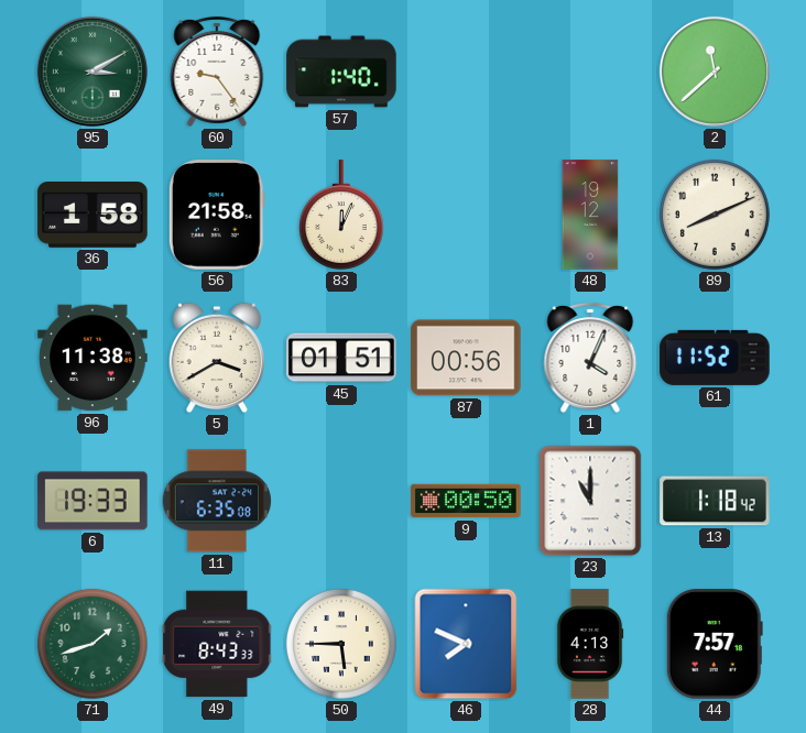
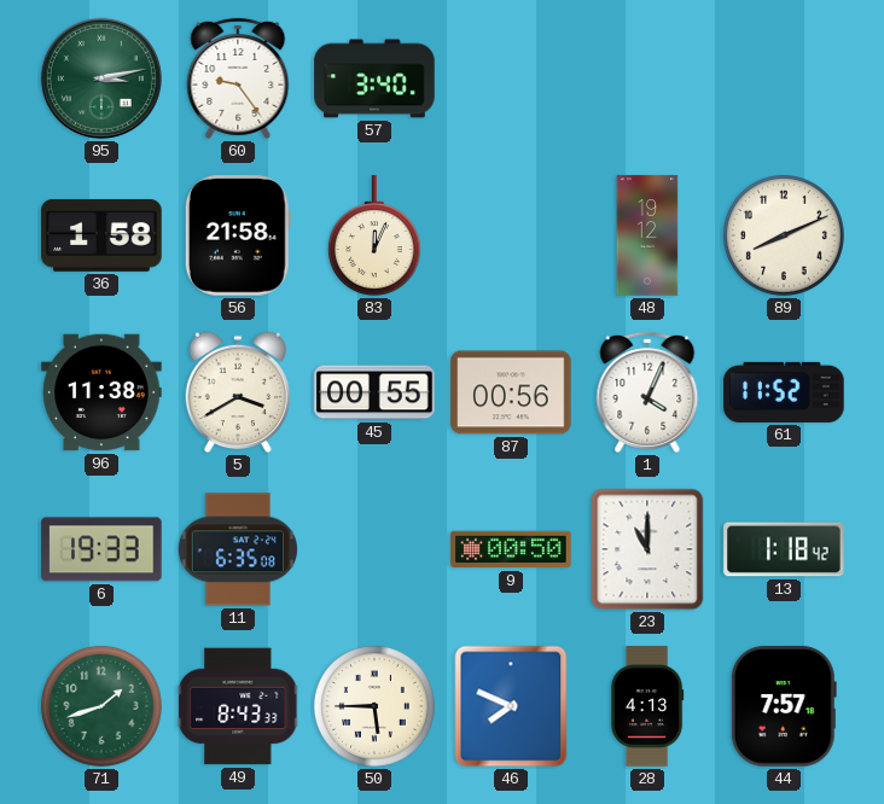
95: 3:10 -> 3:13 (101, 78)
57: 1:40 -> 3:40 (374, 78)
2: 11:38 -> none (715, 72)
45: 01:51 -> 00:55 (374, 392)
